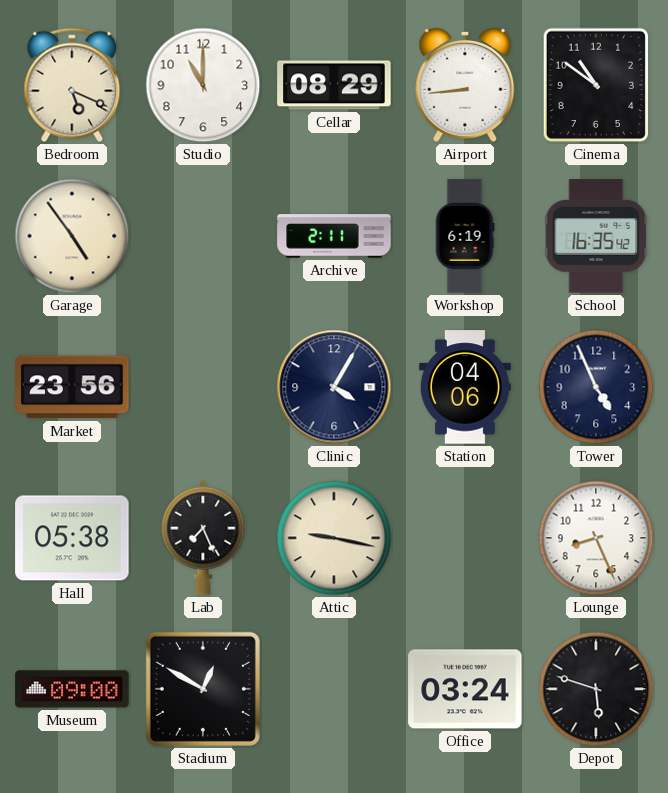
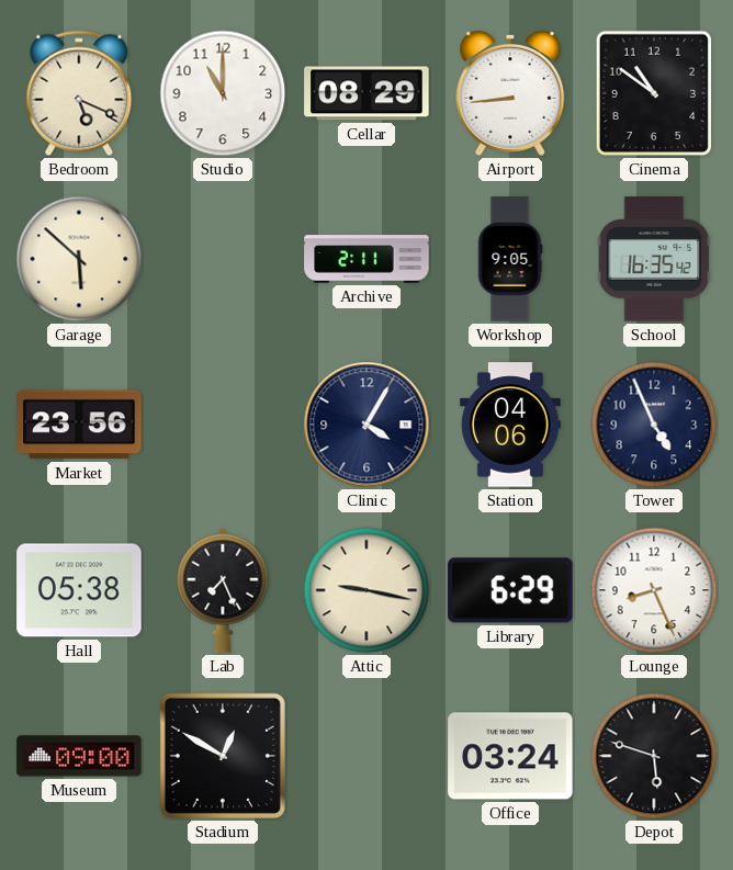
Garage: 4:54 -> 5:52 (79, 259)
Workshop: 6:19 -> 9:05 (510, 259)
Library: none -> 6:29 (510, 590)
